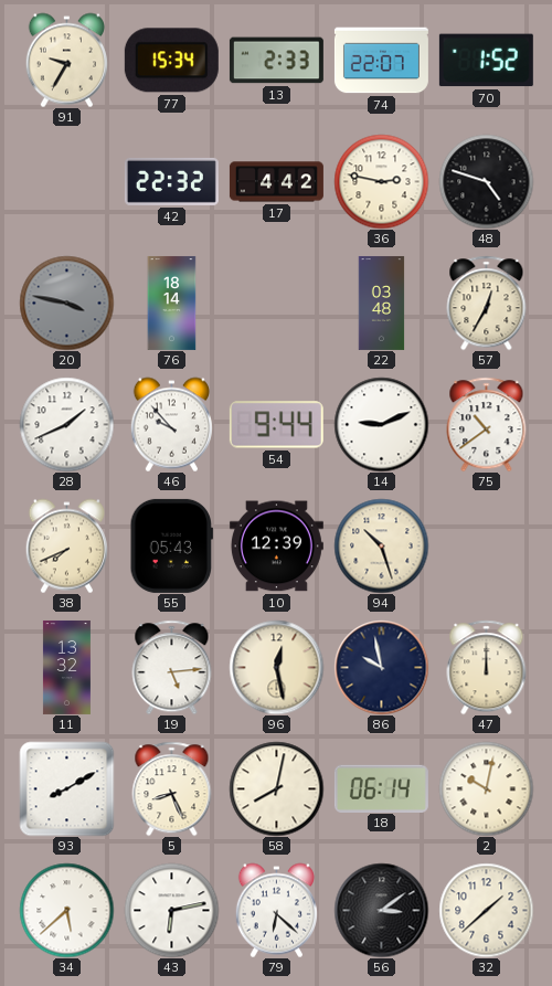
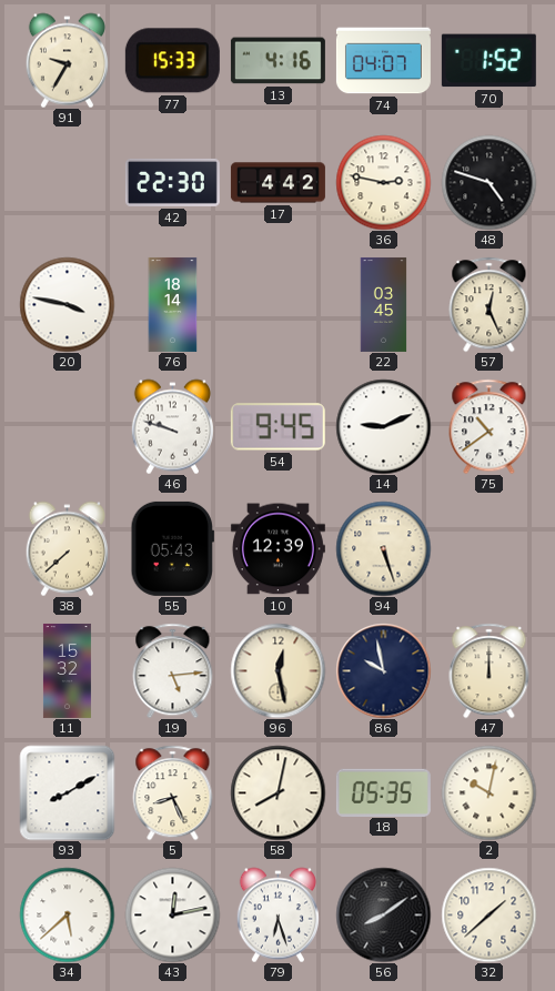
77: 15:34 -> 15:33 (172, 61)
13: 2:33 -> 4:16 (277, 61)
74: 22:07 -> 04:07 (383, 61)
42: 22:32 -> 22:30 (172, 182)
20 dial: grey -> white (67, 304)
22: 03:48 -> 03:45 (384, 304)
57: 12:35 -> 12:26 (490, 304)
28: 1:41 -> none (66, 424)
46: 9:53 -> 9:48 (172, 426)
54: 9:44 -> 9:45 (277, 427)
38: 7:41 -> 7:38 (67, 548)
94: 10:27 -> 5:27 (383, 548)
11: 13:32 -> 15:32 (67, 670)
18: 06:14 -> 05:35 (383, 792)
43: 6:13 -> 12:13 (172, 914)
79: 6:22 -> 6:27 (277, 914)
56: 3:09 -> 8:09 (383, 914)
